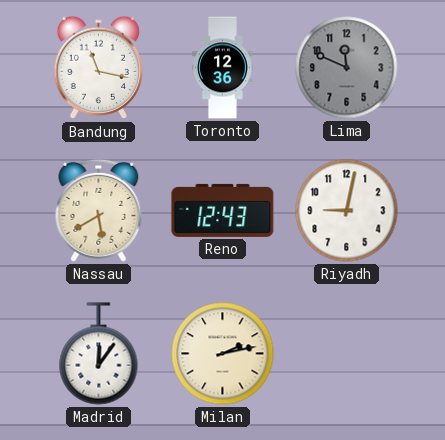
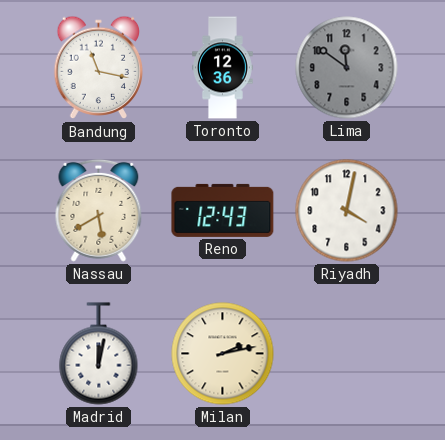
Lima: 11:49 -> 11:51 (347, 68)
Riyadh: 9:02 -> 4:02 (347, 211)
Madrid: 12:06 -> 12:02 (99, 354)
